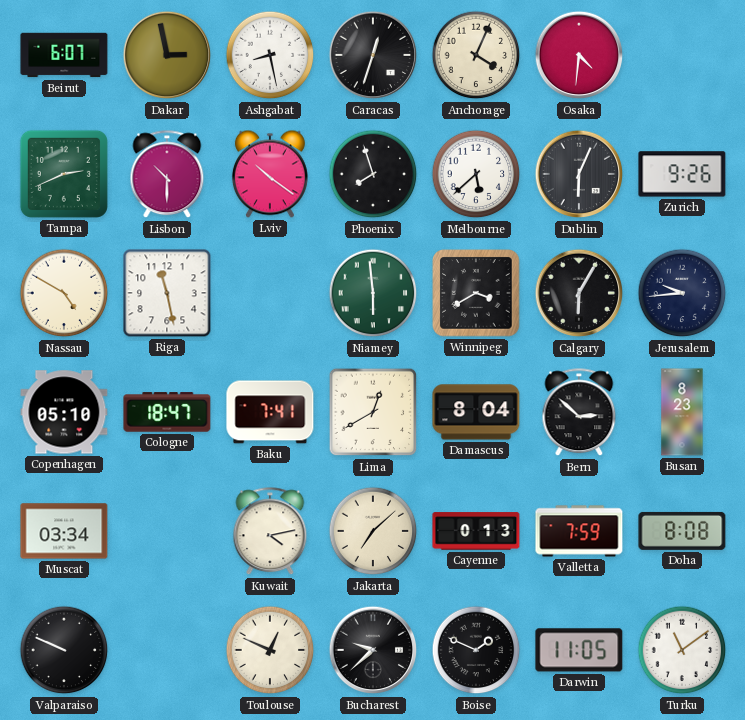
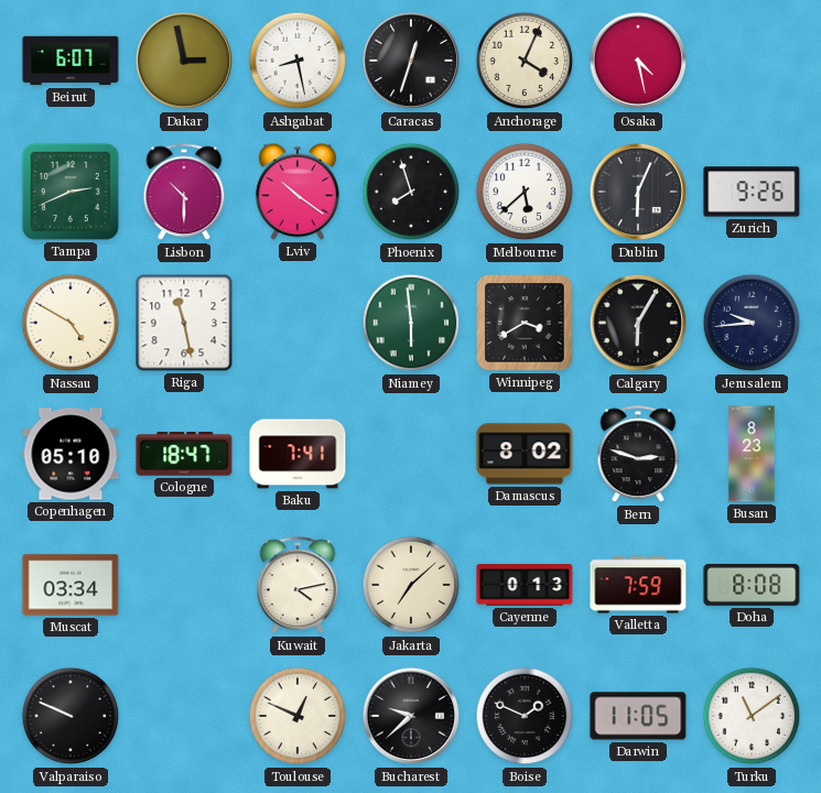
Osaka: 4:31 -> 4:28 (638, 61)
Lima: 12:40 -> none (373, 412)
Damascus: 8:04 -> 8:02 (525, 454)
Bern: 2:52 -> 2:48 (638, 455)
